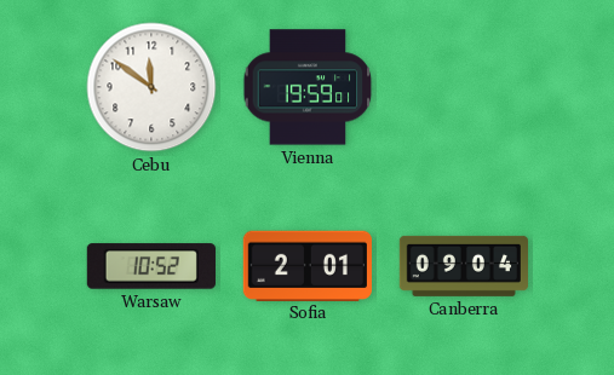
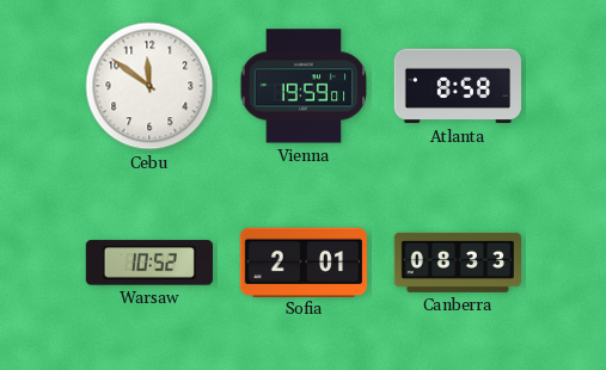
Atlanta: none -> 8:58 (458, 86)
Canberra: 09:04 -> 08:33 (457, 263)
